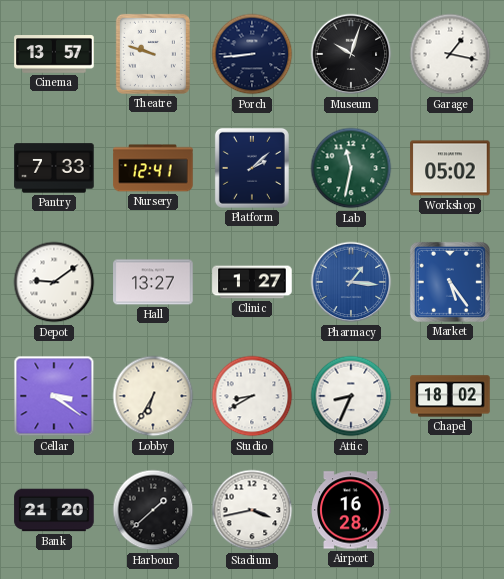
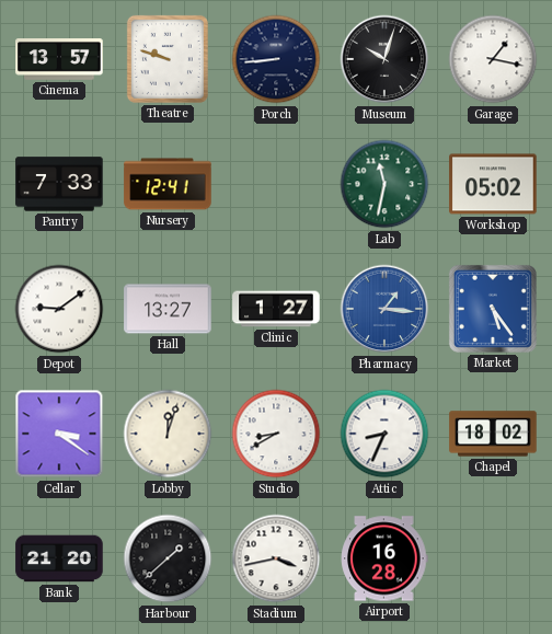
Platform: 2:08 -> none (252, 168)
Lobby: 6:35 -> 12:03 (168, 434)
